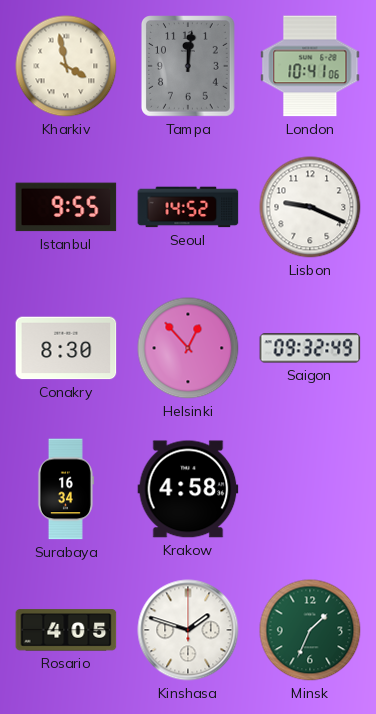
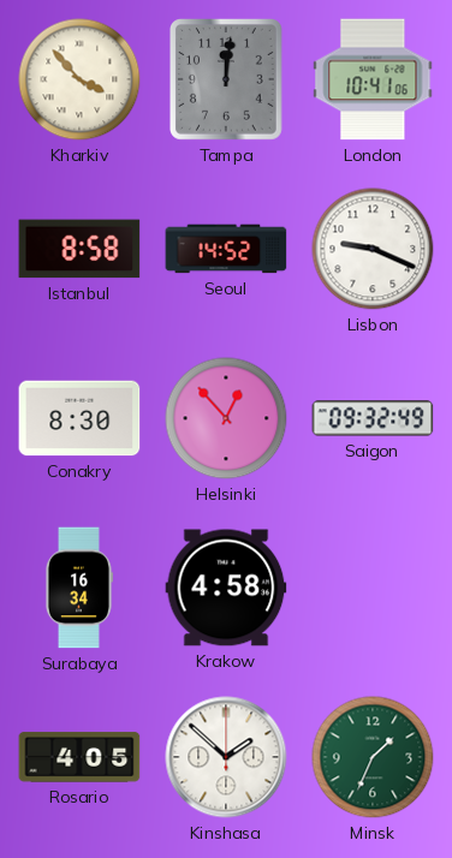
Kharkiv: 3:58 -> 3:53 (79, 79)
Istanbul: 9:55 -> 8:58 (79, 249)
Kinshasa: 1:48 -> 1:52 (226, 757)
